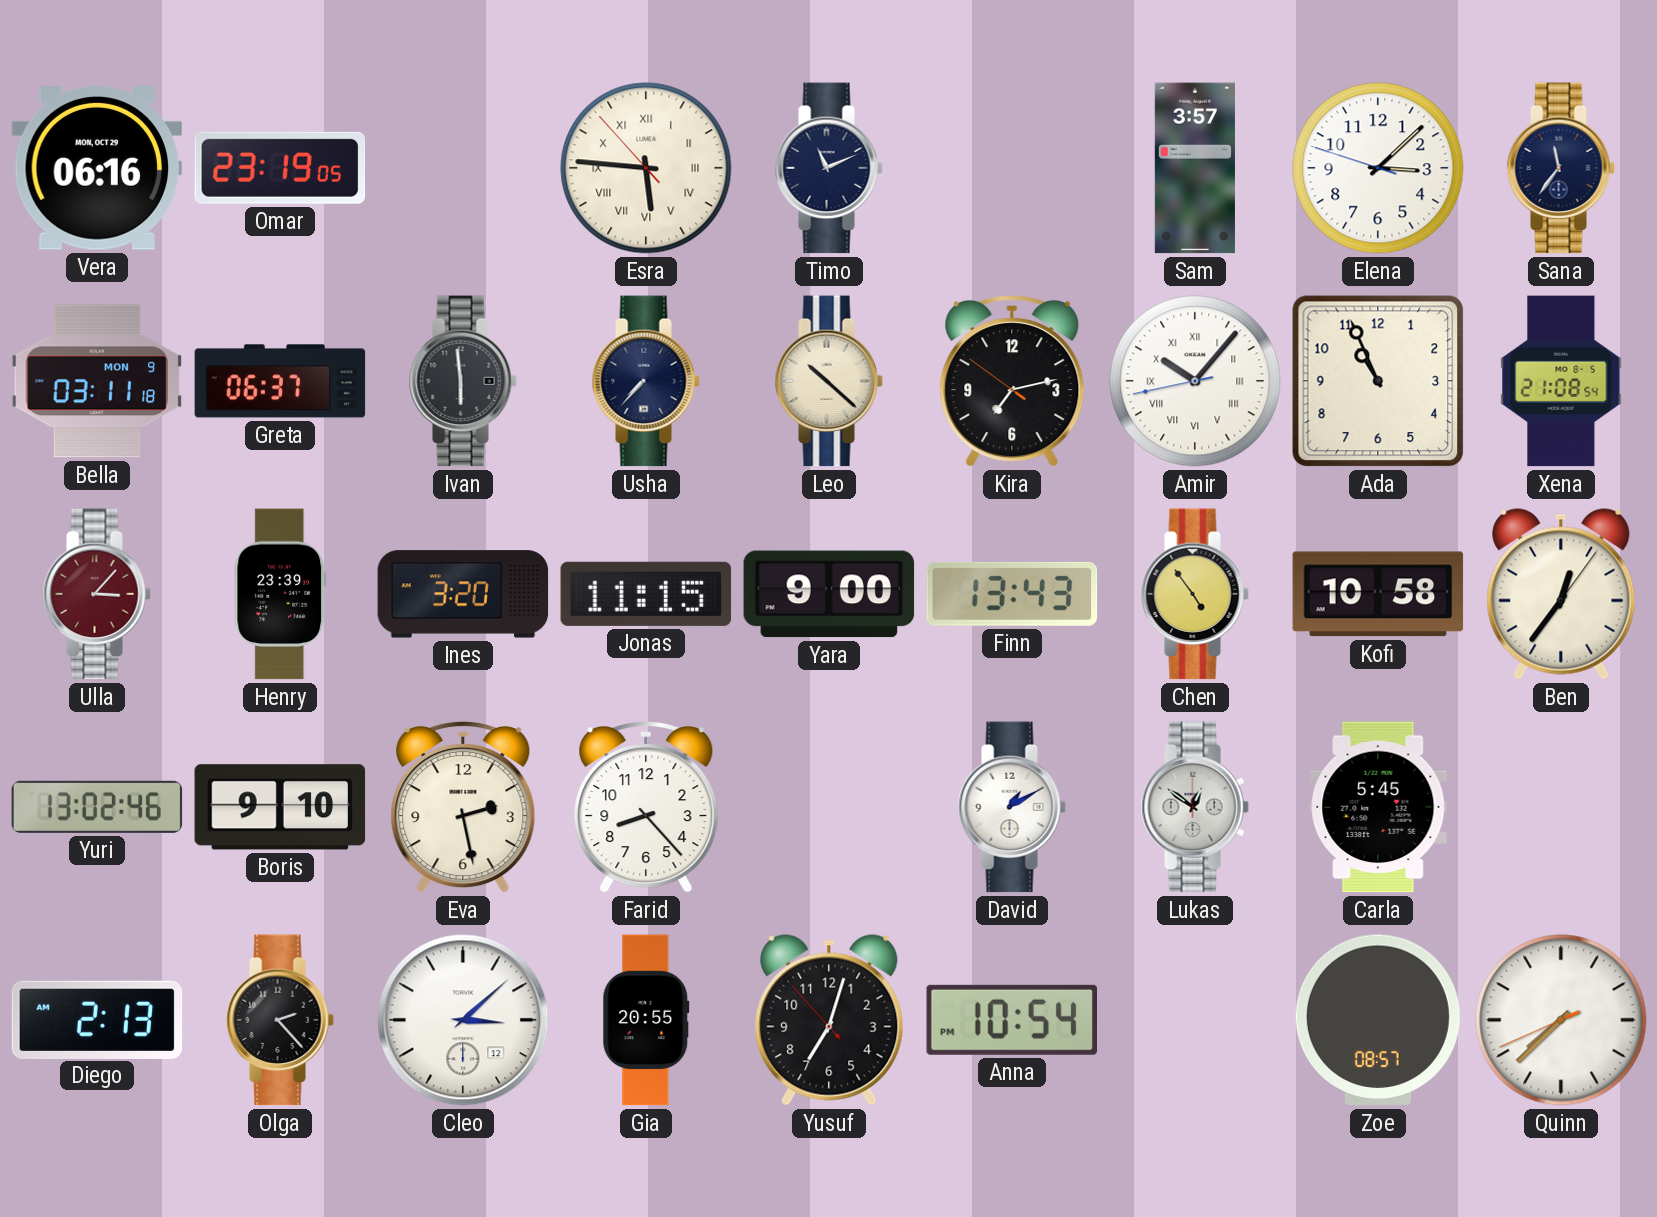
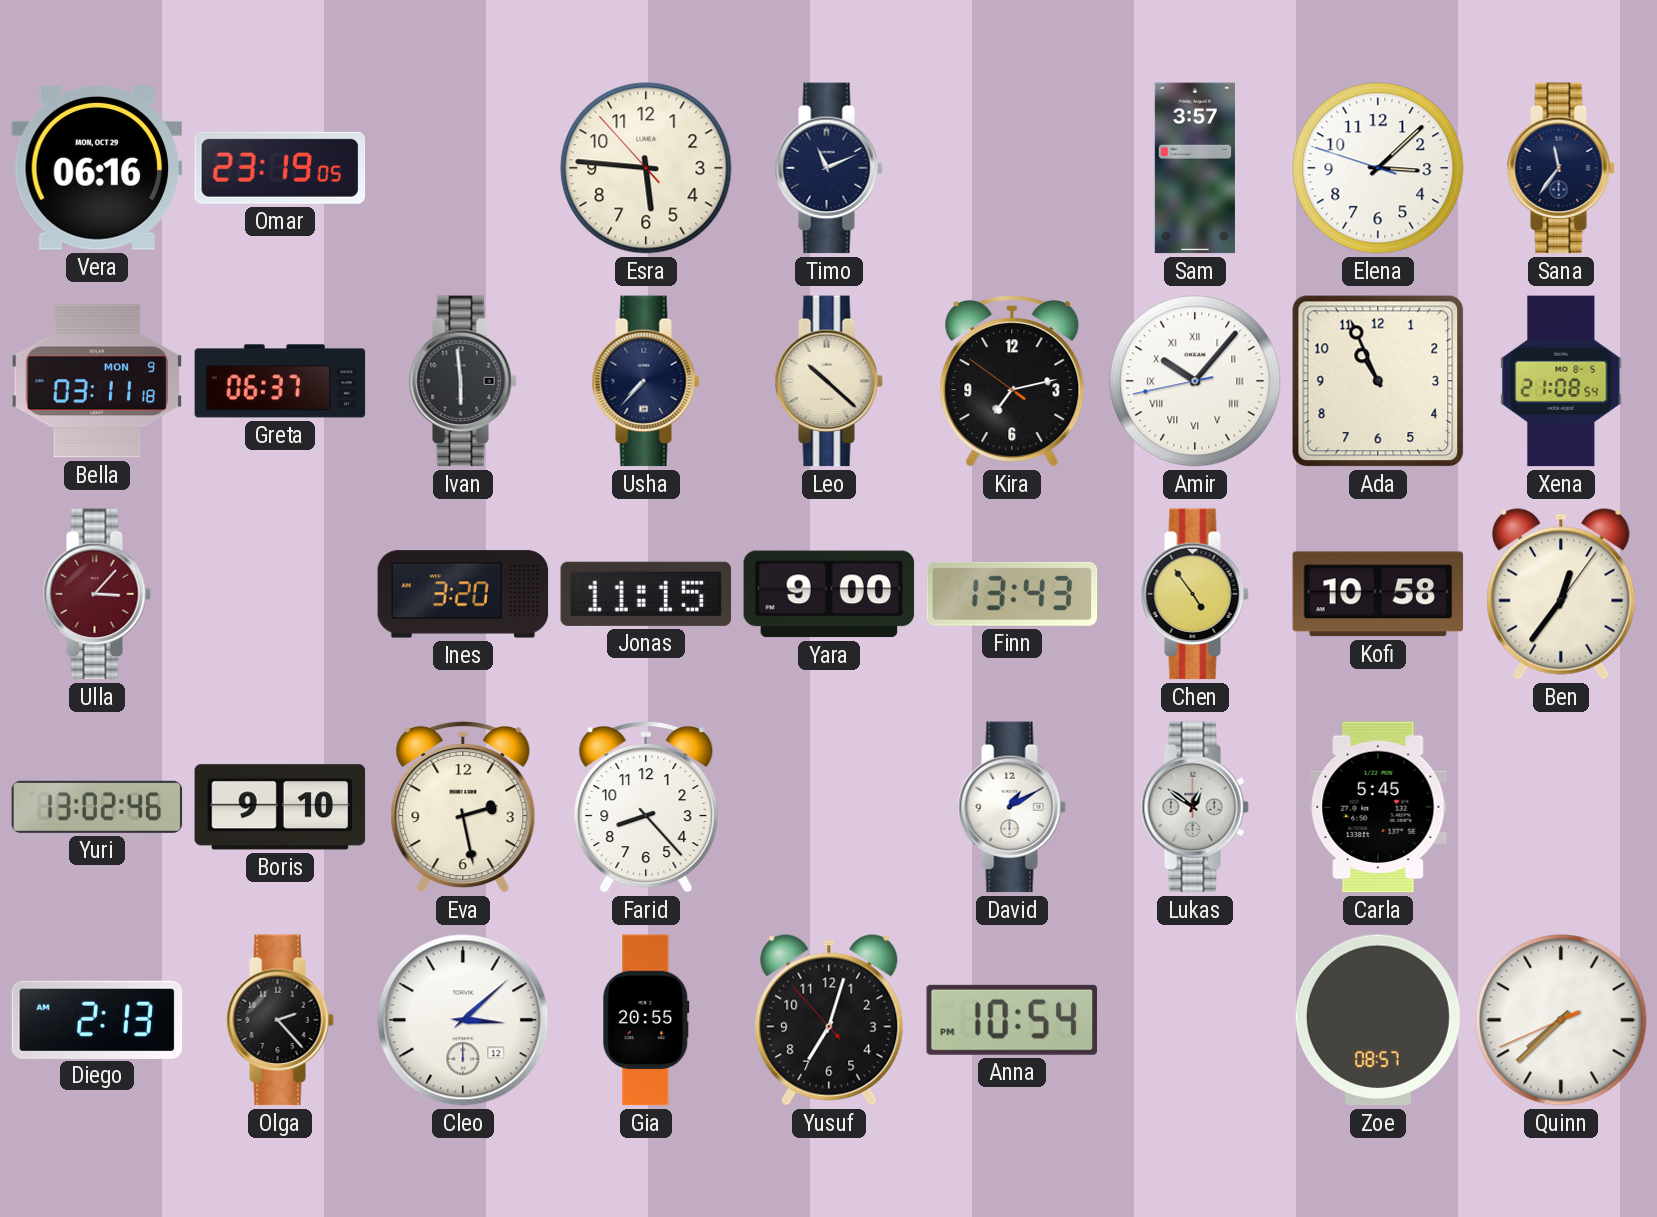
Esra numerals: Roman -> Arabic (646, 168)
Henry: 23:39 -> none (280, 594)
